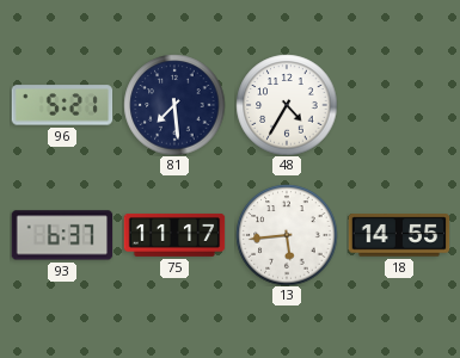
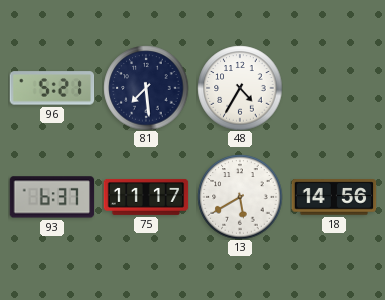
13: 5:44 -> 5:40 (240, 197)
18: 14:55 -> 14:56 (334, 197)
